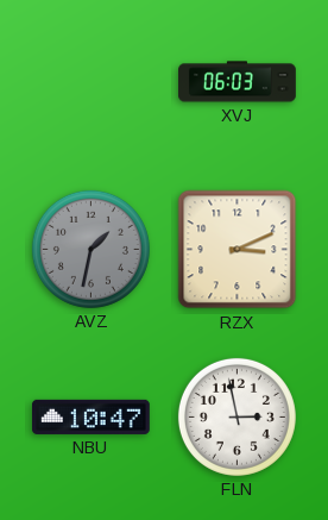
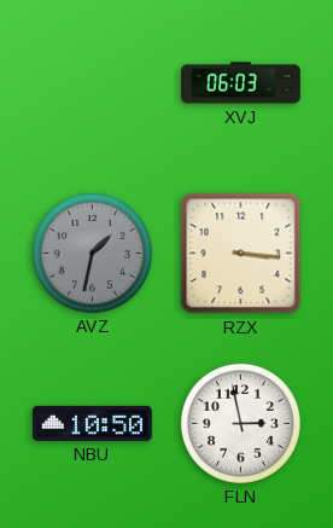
RZX: 3:11 -> 3:16 (241, 254)
NBU: 10:47 -> 10:50 (92, 423)
